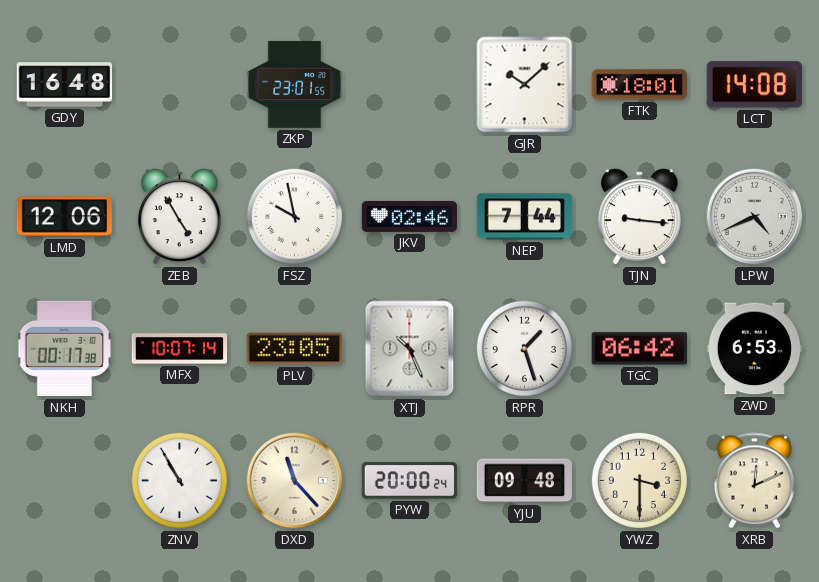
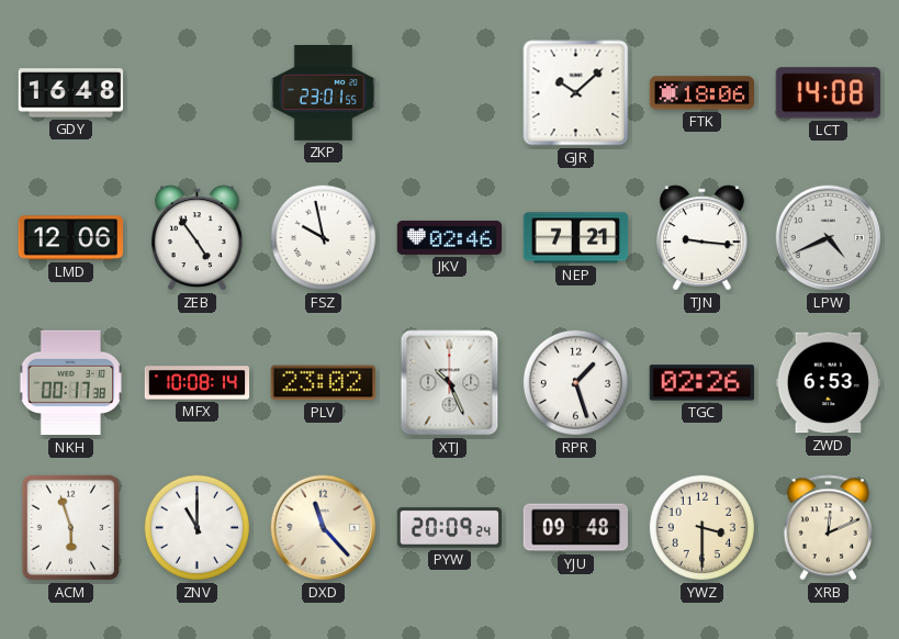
FTK: 18:01 -> 18:06 (701, 93)
ZEB: 4:55 -> 4:54 (196, 238)
NEP: 7:44 -> 7:21 (576, 238)
MFX: 10:07 -> 10:08 (198, 383)
PLV: 23:05 -> 23:02 (323, 383)
TGC: 06:42 -> 02:26 (701, 383)
ACM: none -> 5:57 (70, 527)
ZNV: 10:55 -> 11:00 (196, 527)
PYW: 20:00 -> 20:09 (450, 528)
